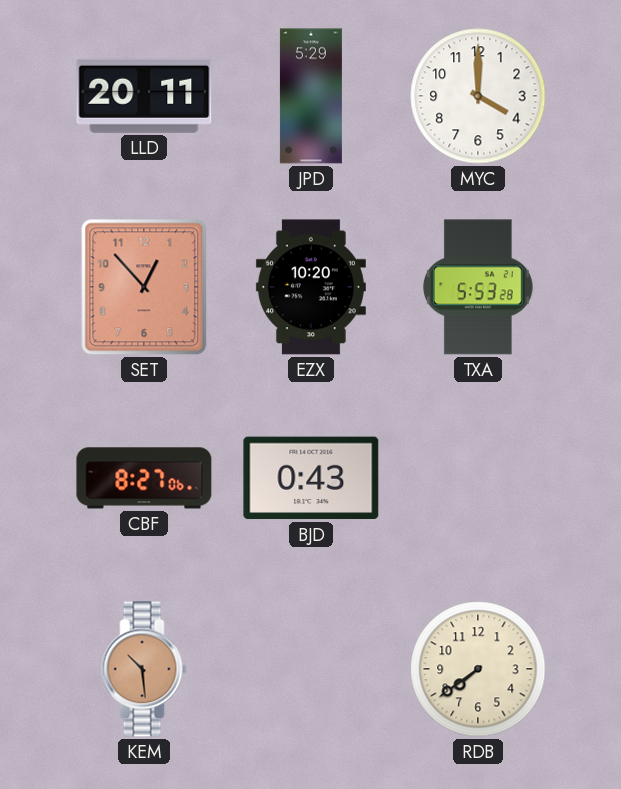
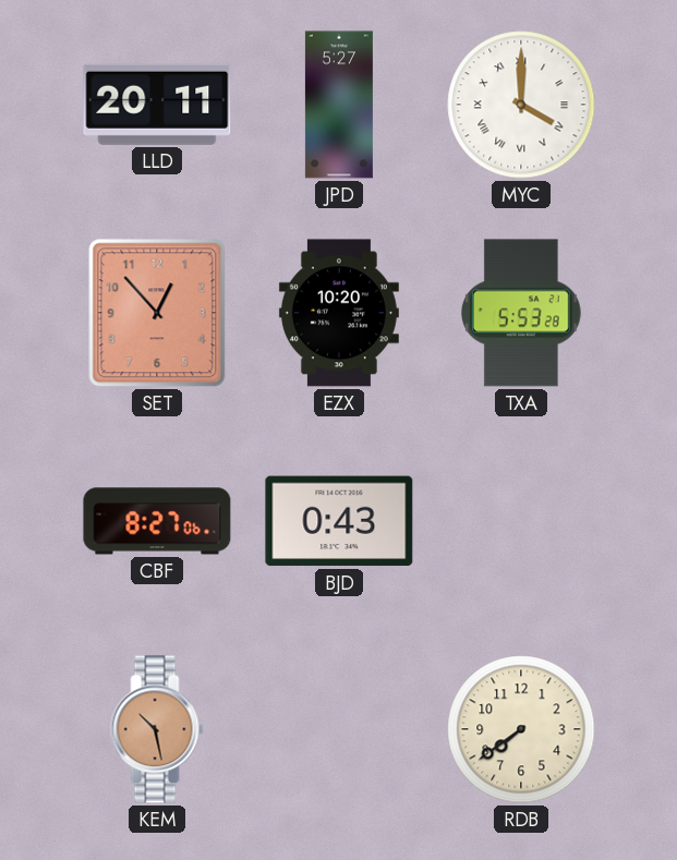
JPD: 5:29 -> 5:27 (339, 105)
MYC numerals: Arabic -> Roman (521, 105)
KEM: 10:29 -> 10:28 (157, 729)
